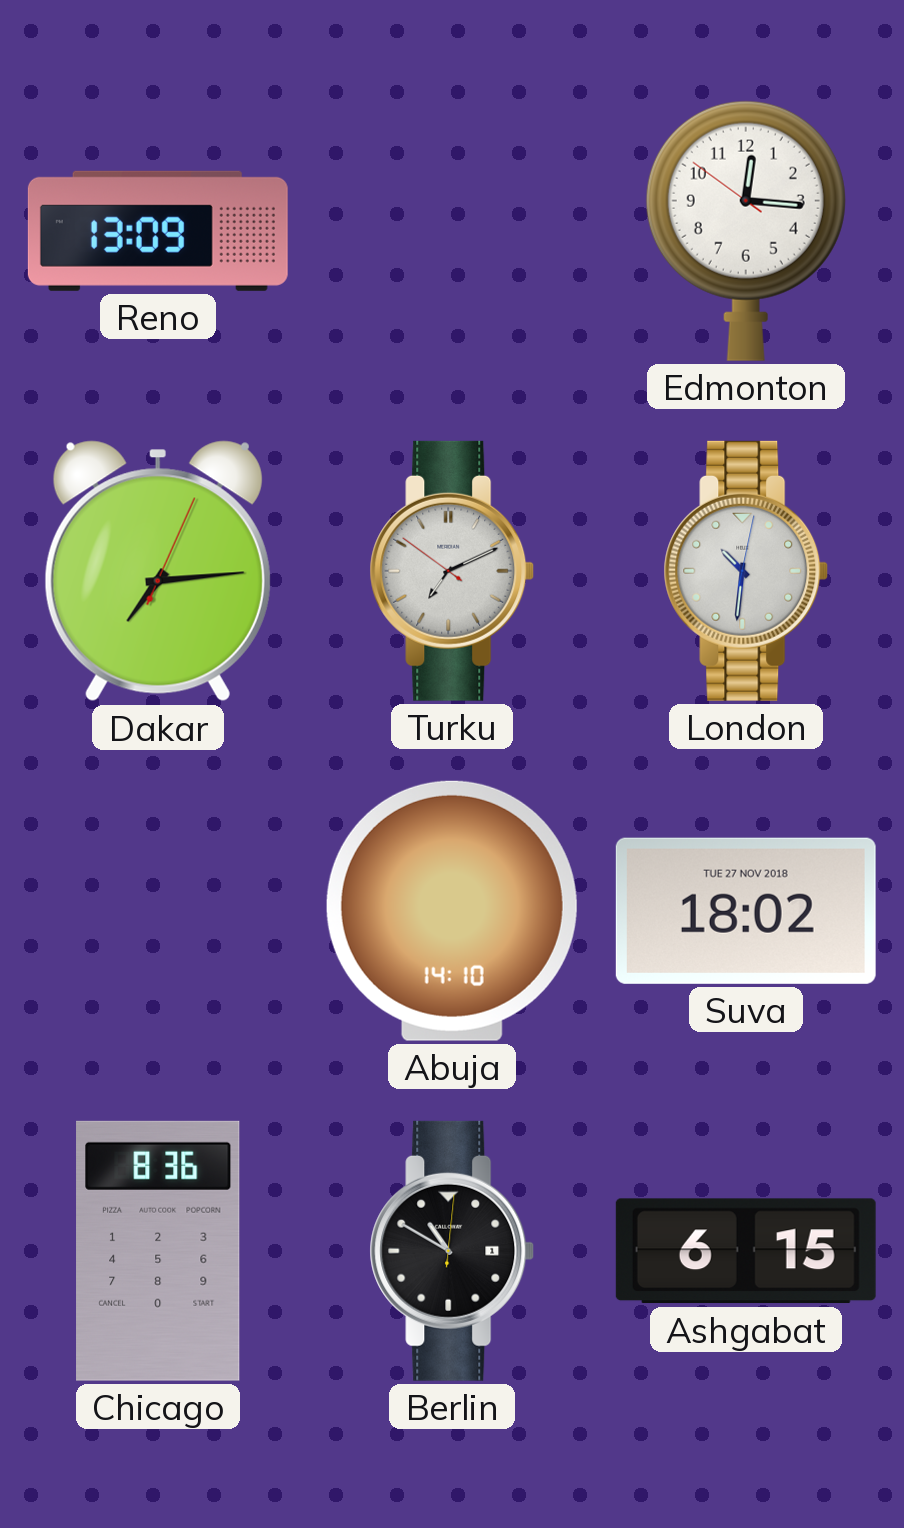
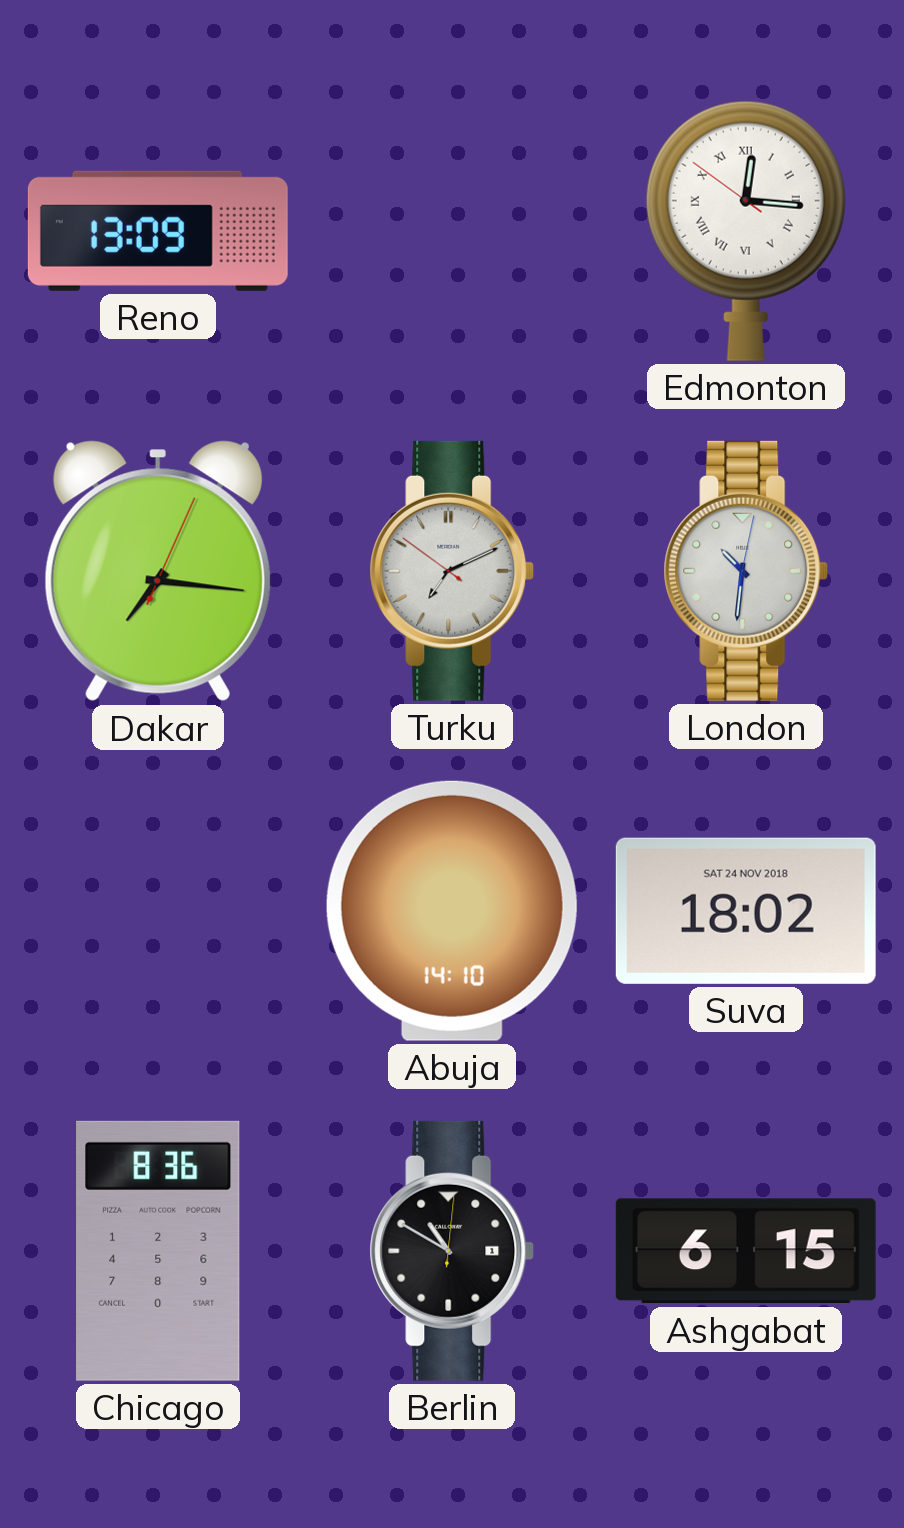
Edmonton numerals: Arabic -> Roman (746, 231)
Dakar: 7:14 -> 7:16 (158, 571)
Suva date: TUE 27 NOV 2018 -> SAT 24 NOV 2018 (746, 911)
